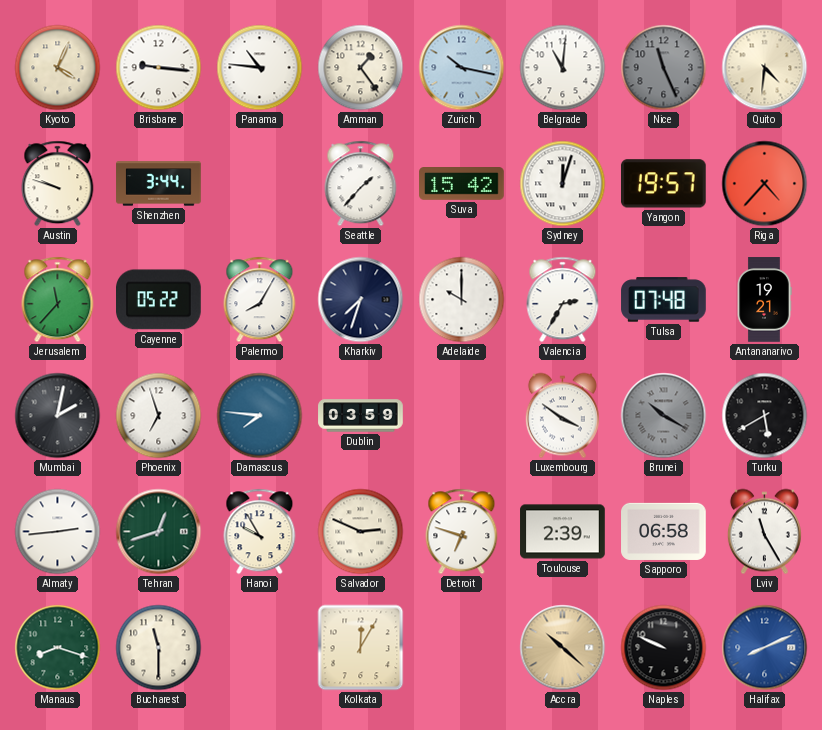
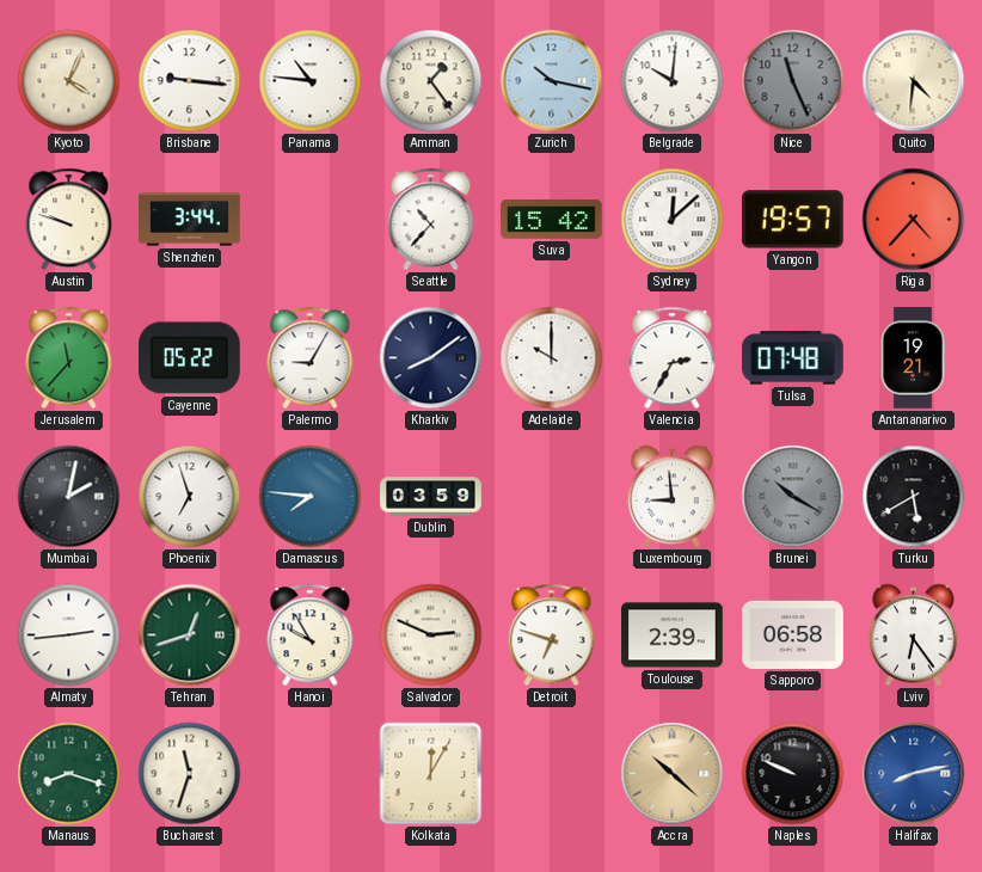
Belgrade: 11:01 -> 10:01 (673, 81)
Seattle: 1:37 -> 10:37 (431, 220)
Sydney: 12:03 -> 12:08 (673, 220)
Palermo: 8:05 -> 9:05 (311, 358)
Kharkiv: 7:33 -> 8:09 (431, 358)
Luxembourg: 3:51 -> 8:59 (671, 497)
Lviv: 11:25 -> 6:24 (913, 635)
Bucharest: 11:30 -> 11:33 (190, 774)
Halifax: 8:11 -> 8:13 (914, 774)
